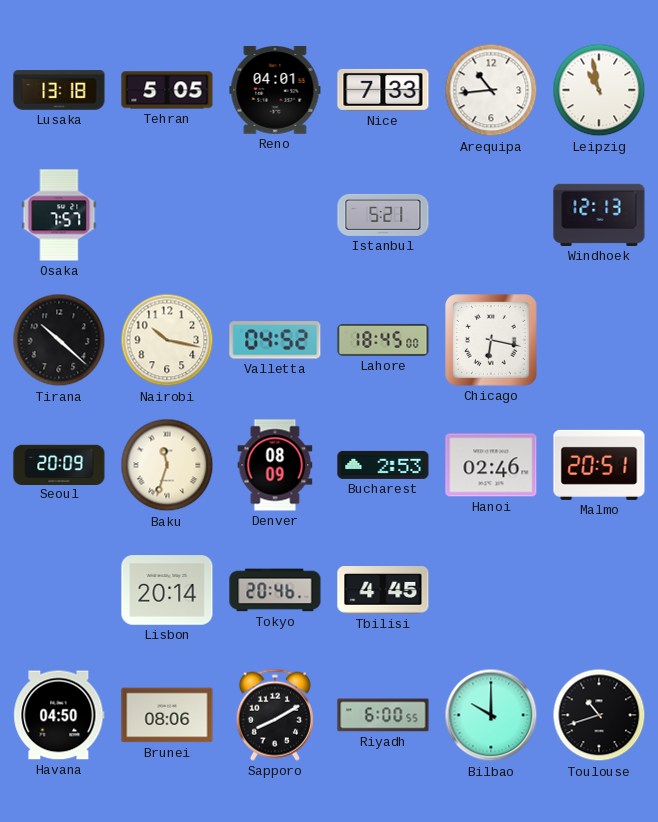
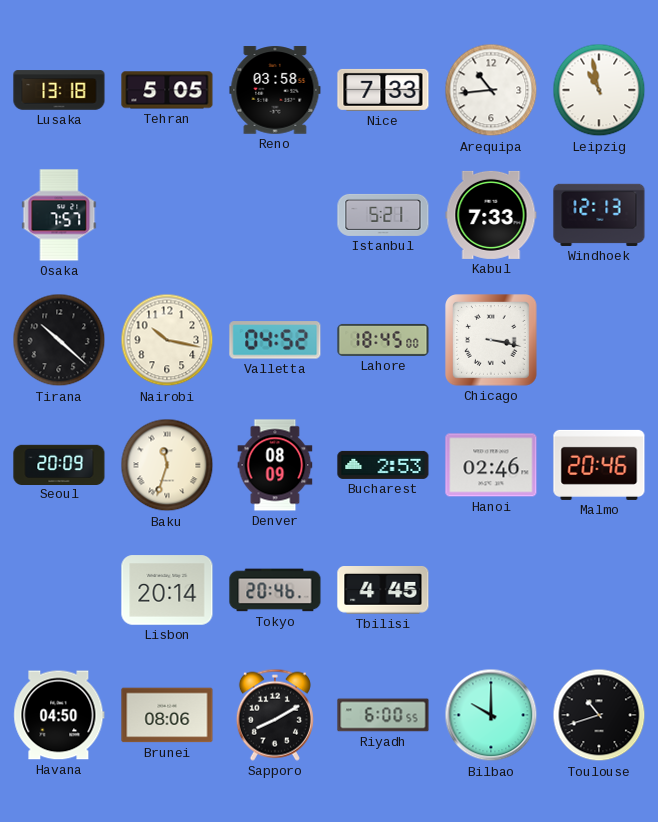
Reno: 04:01 -> 03:58 (275, 90)
Kabul: none -> 7:33 (491, 215)
Chicago: 6:17 -> 3:17 (491, 340)
Malmo: 20:51 -> 20:46 (599, 465)
